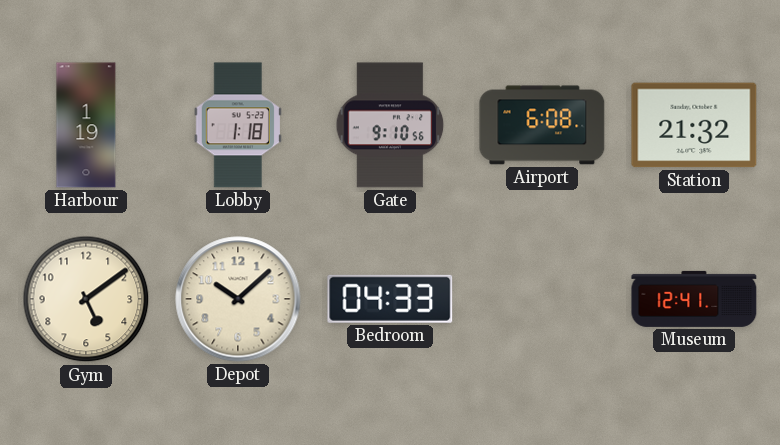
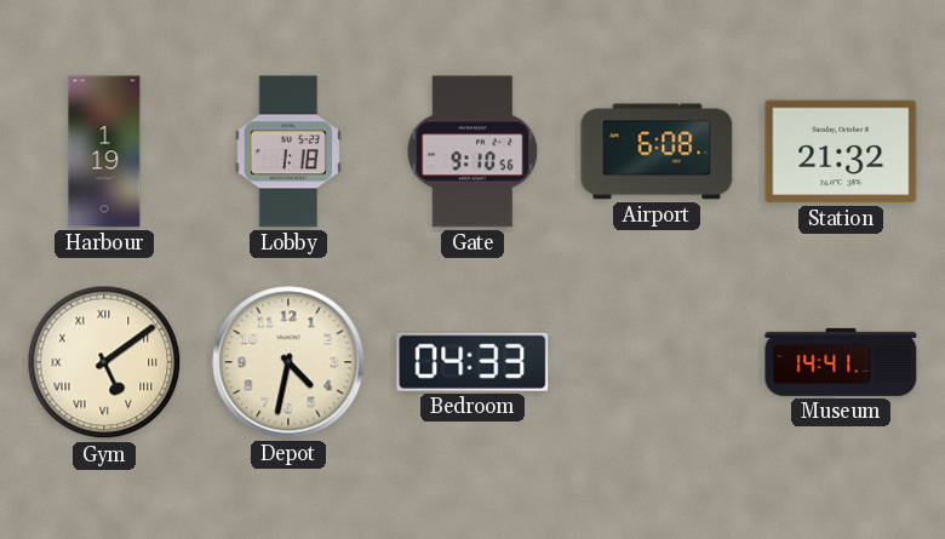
Gym numerals: Arabic -> Roman (104, 362)
Depot: 10:08 -> 4:32 (288, 362)
Museum: 12:41 -> 14:41 (841, 362)
